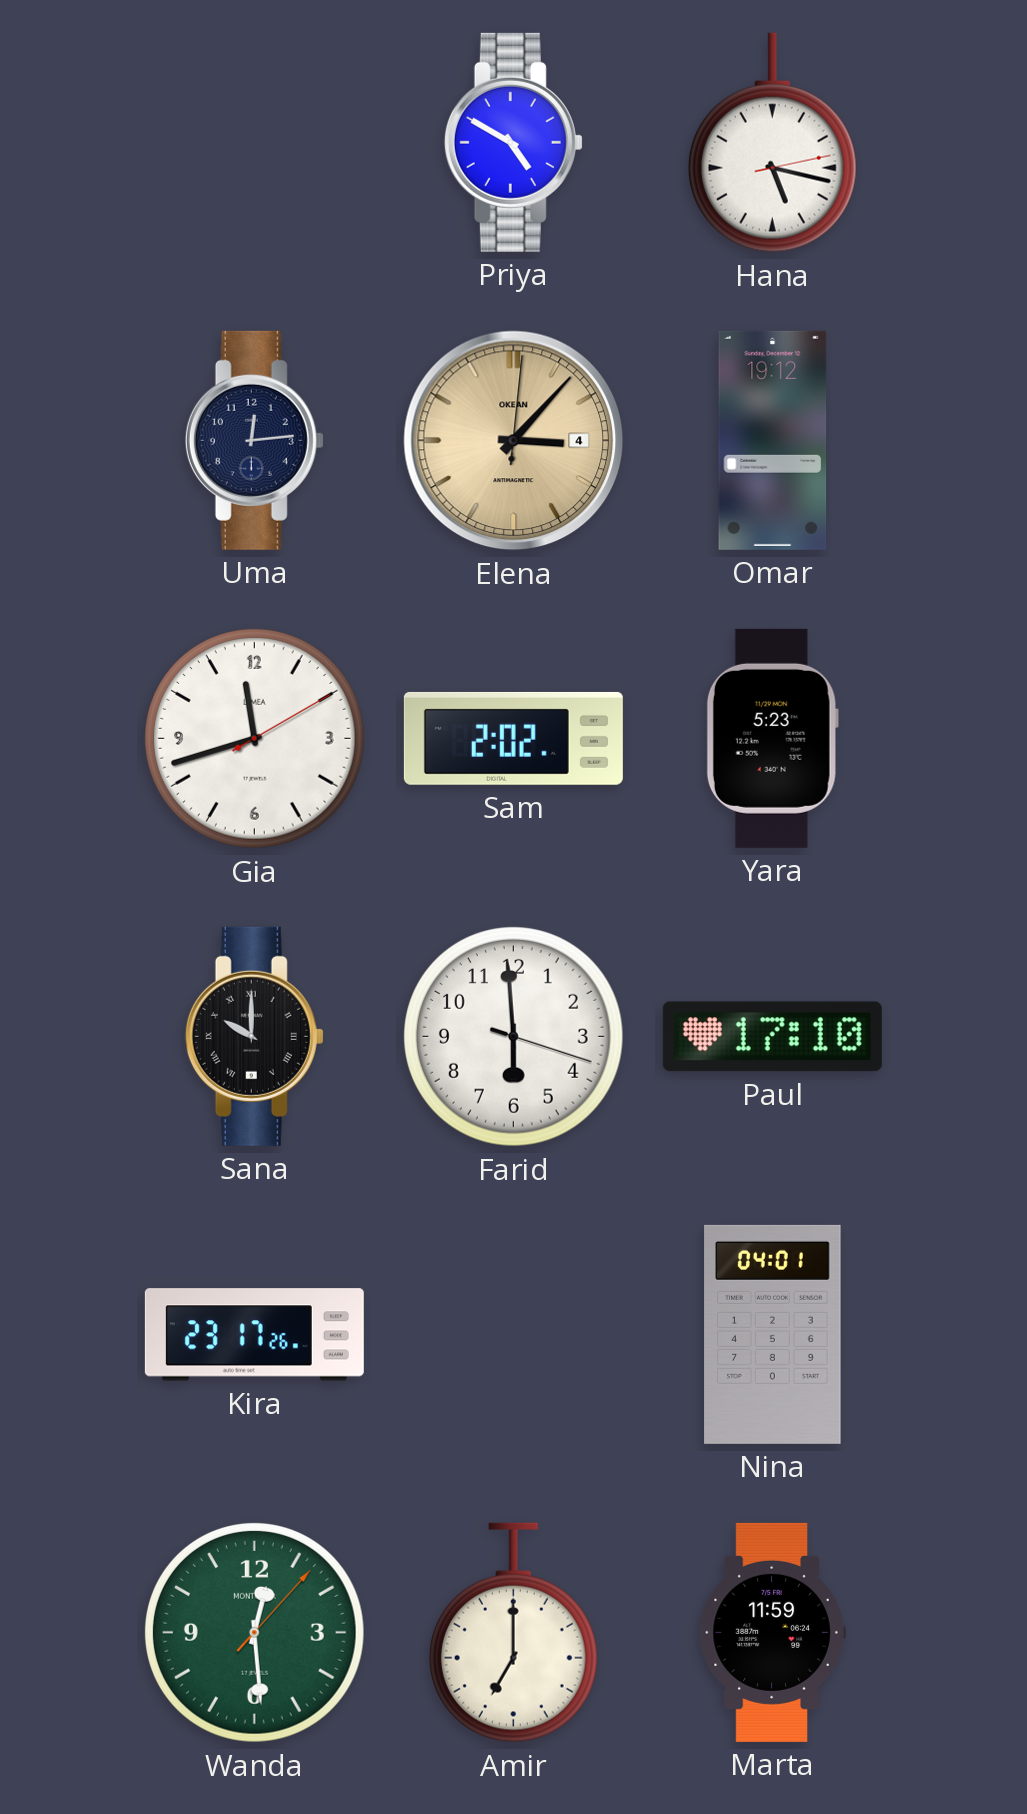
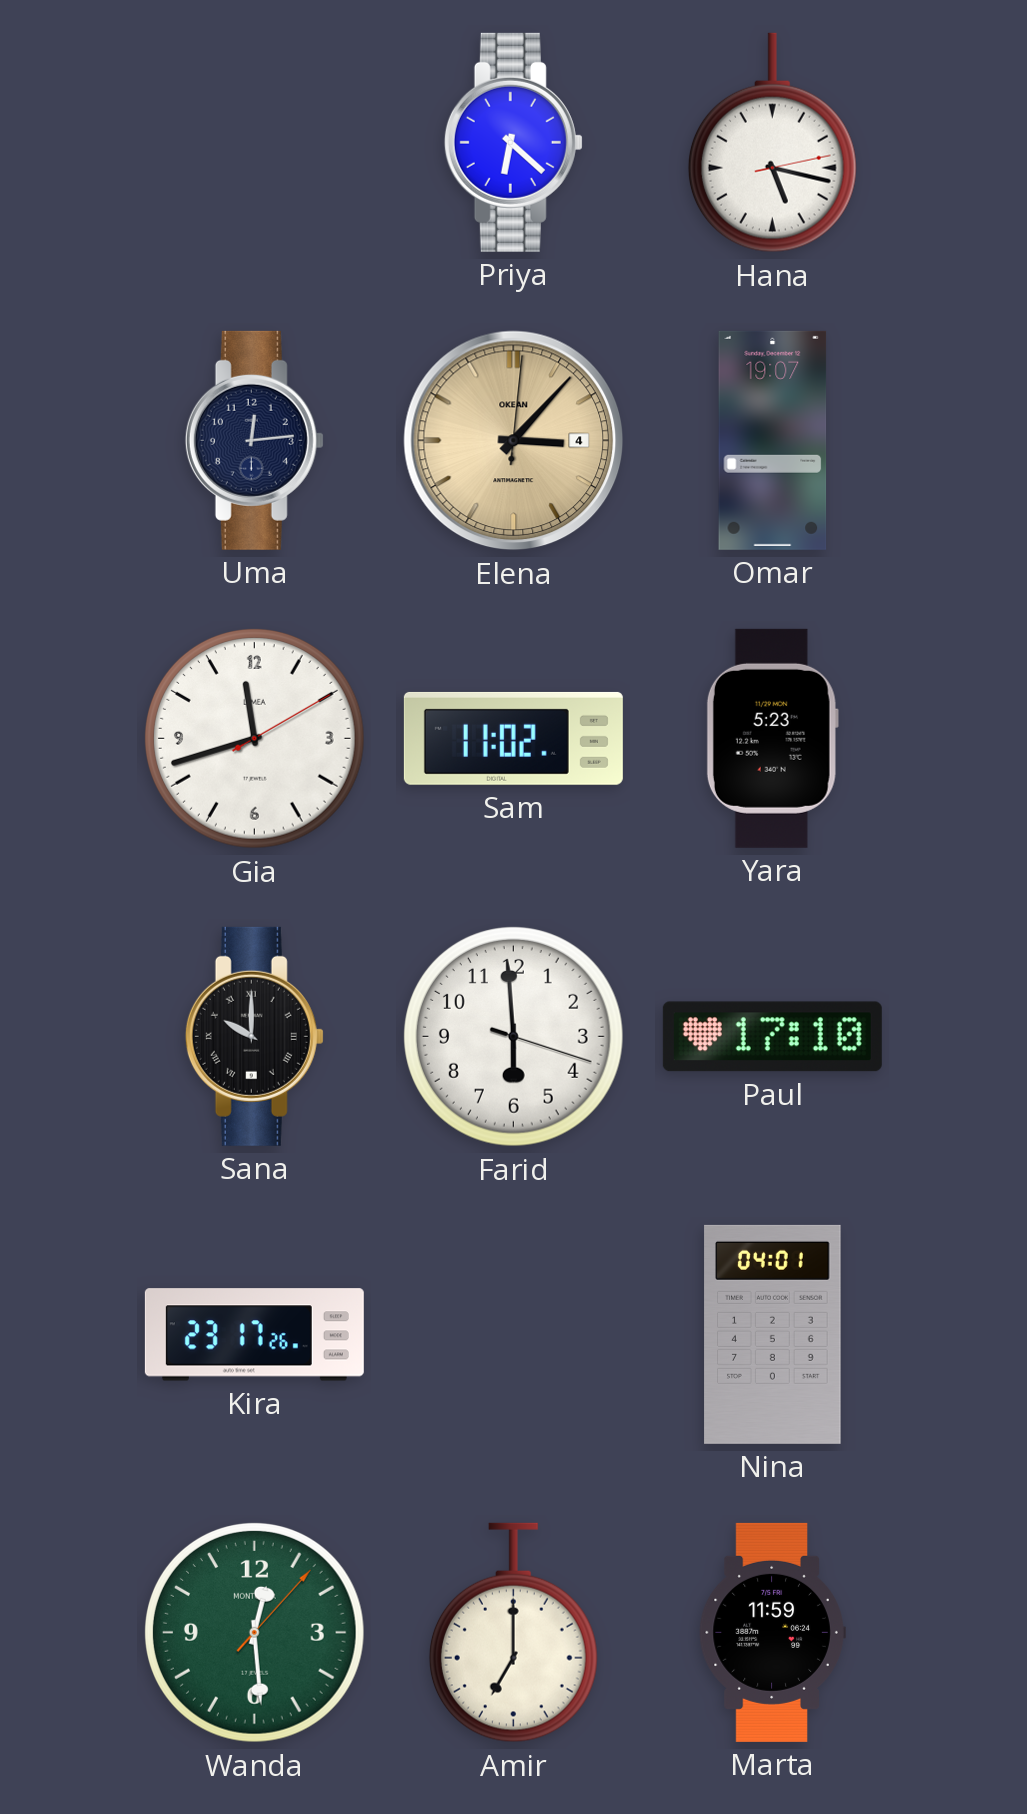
Priya: 4:50 -> 6:22 (513, 142)
Omar: 19:12 -> 19:07 (773, 440)
Sam: 2:02 -> 11:02 (513, 738)
